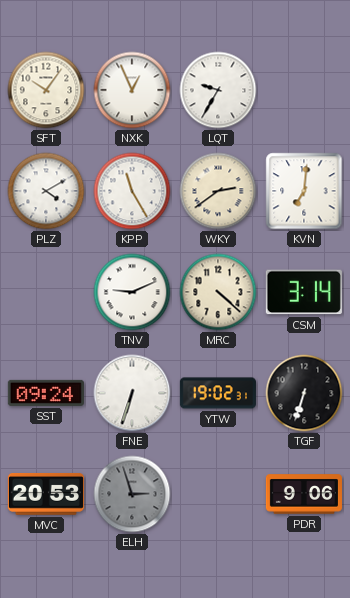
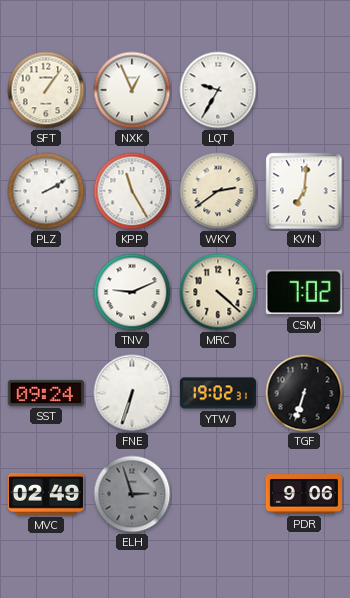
SFT: 10:06 -> 1:06 (46, 90)
PLZ: 4:10 -> 2:10 (46, 191)
CSM: 3:14 -> 7:02 (304, 292)
MVC: 20:53 -> 02:49 (46, 495)
